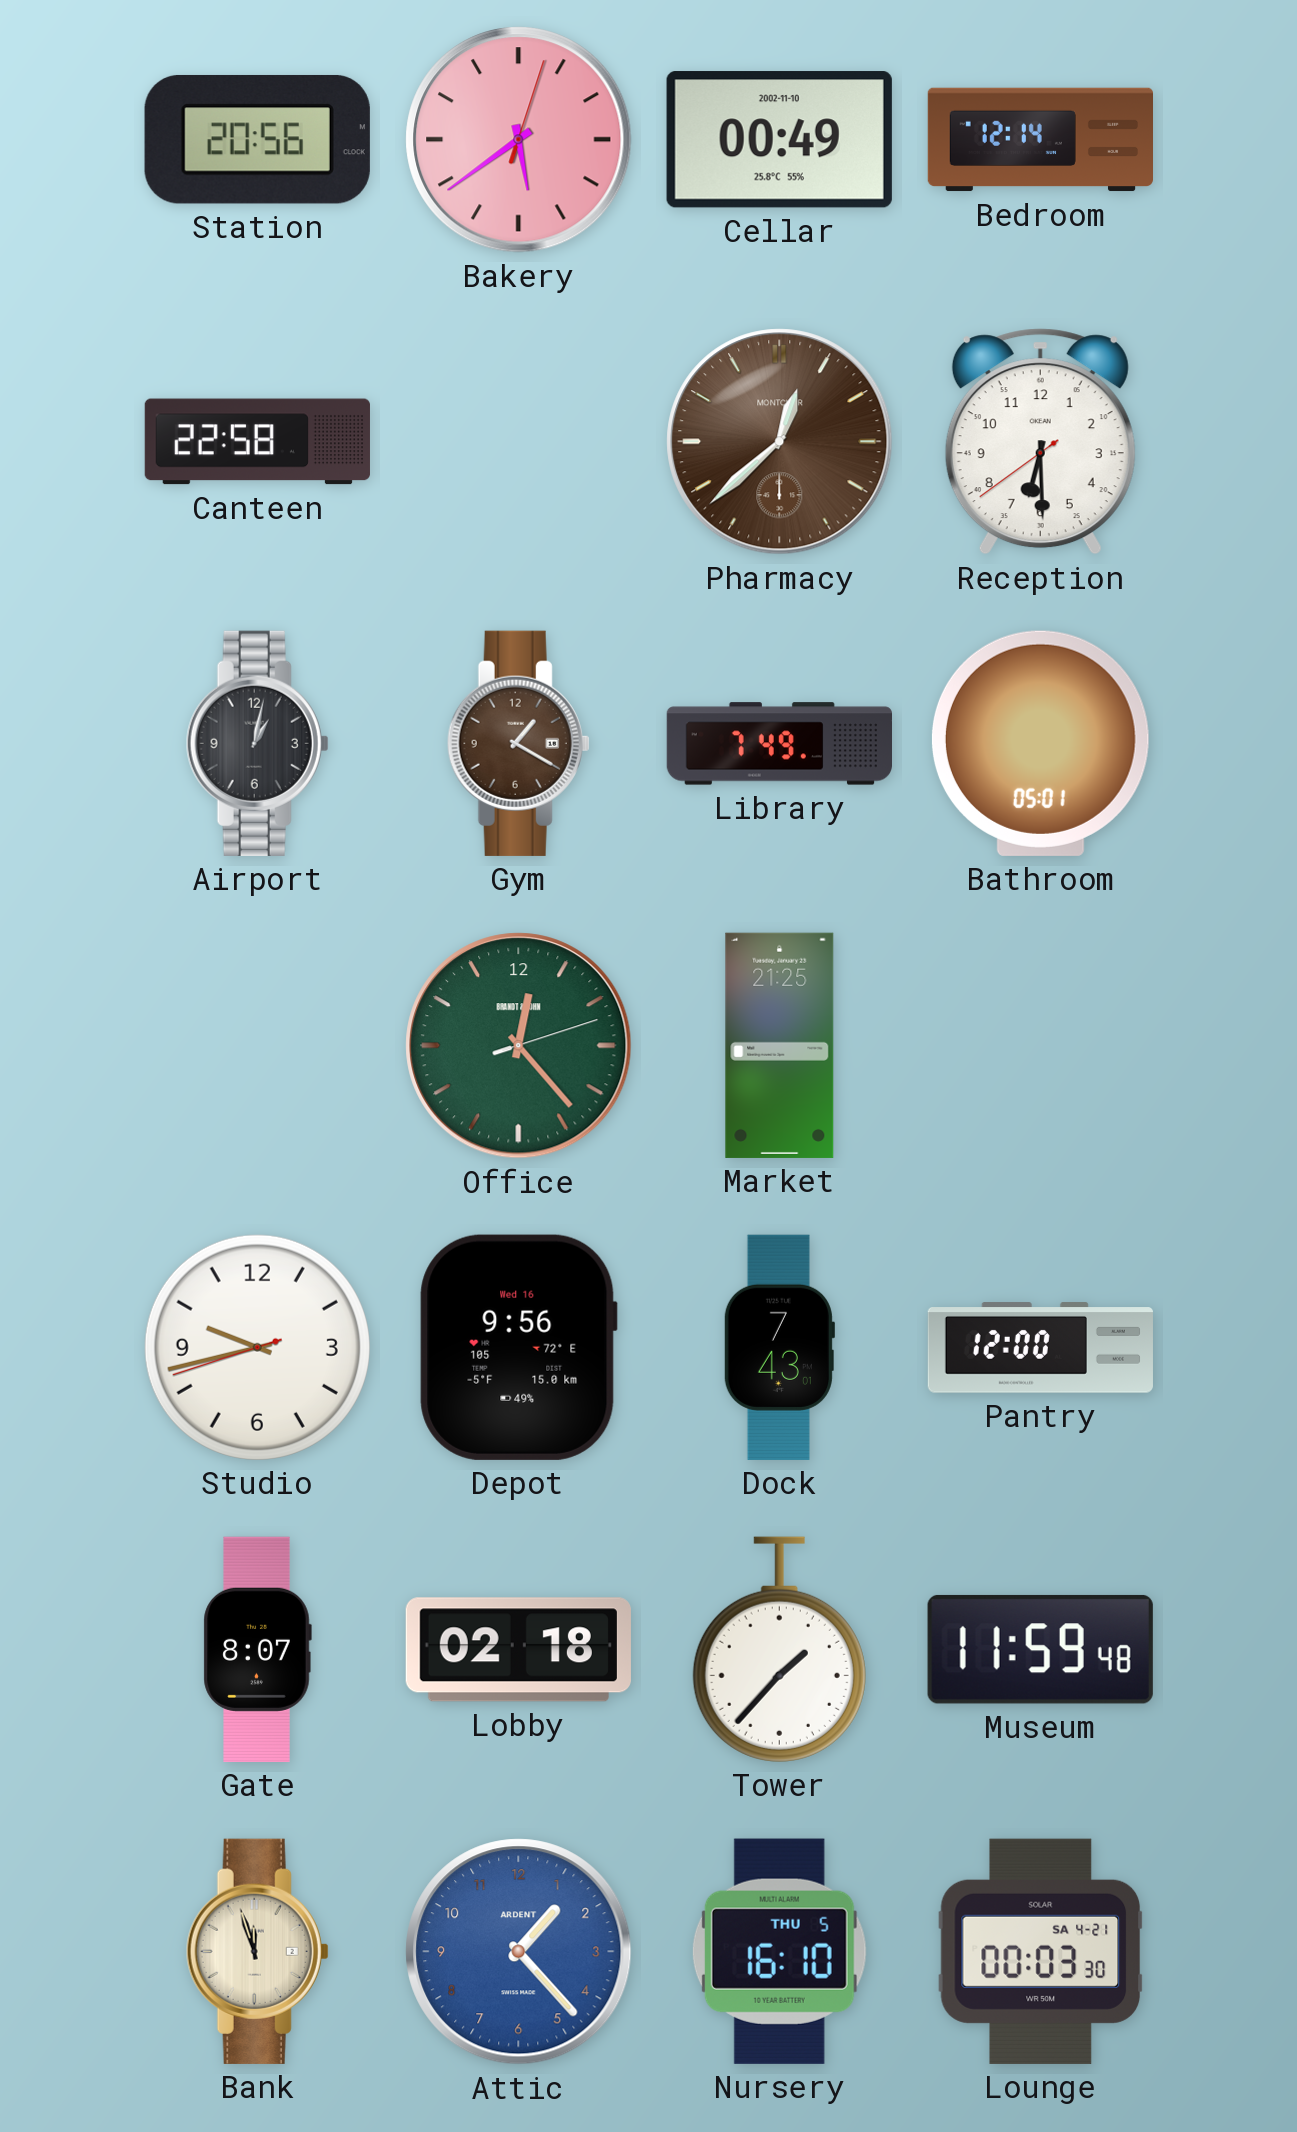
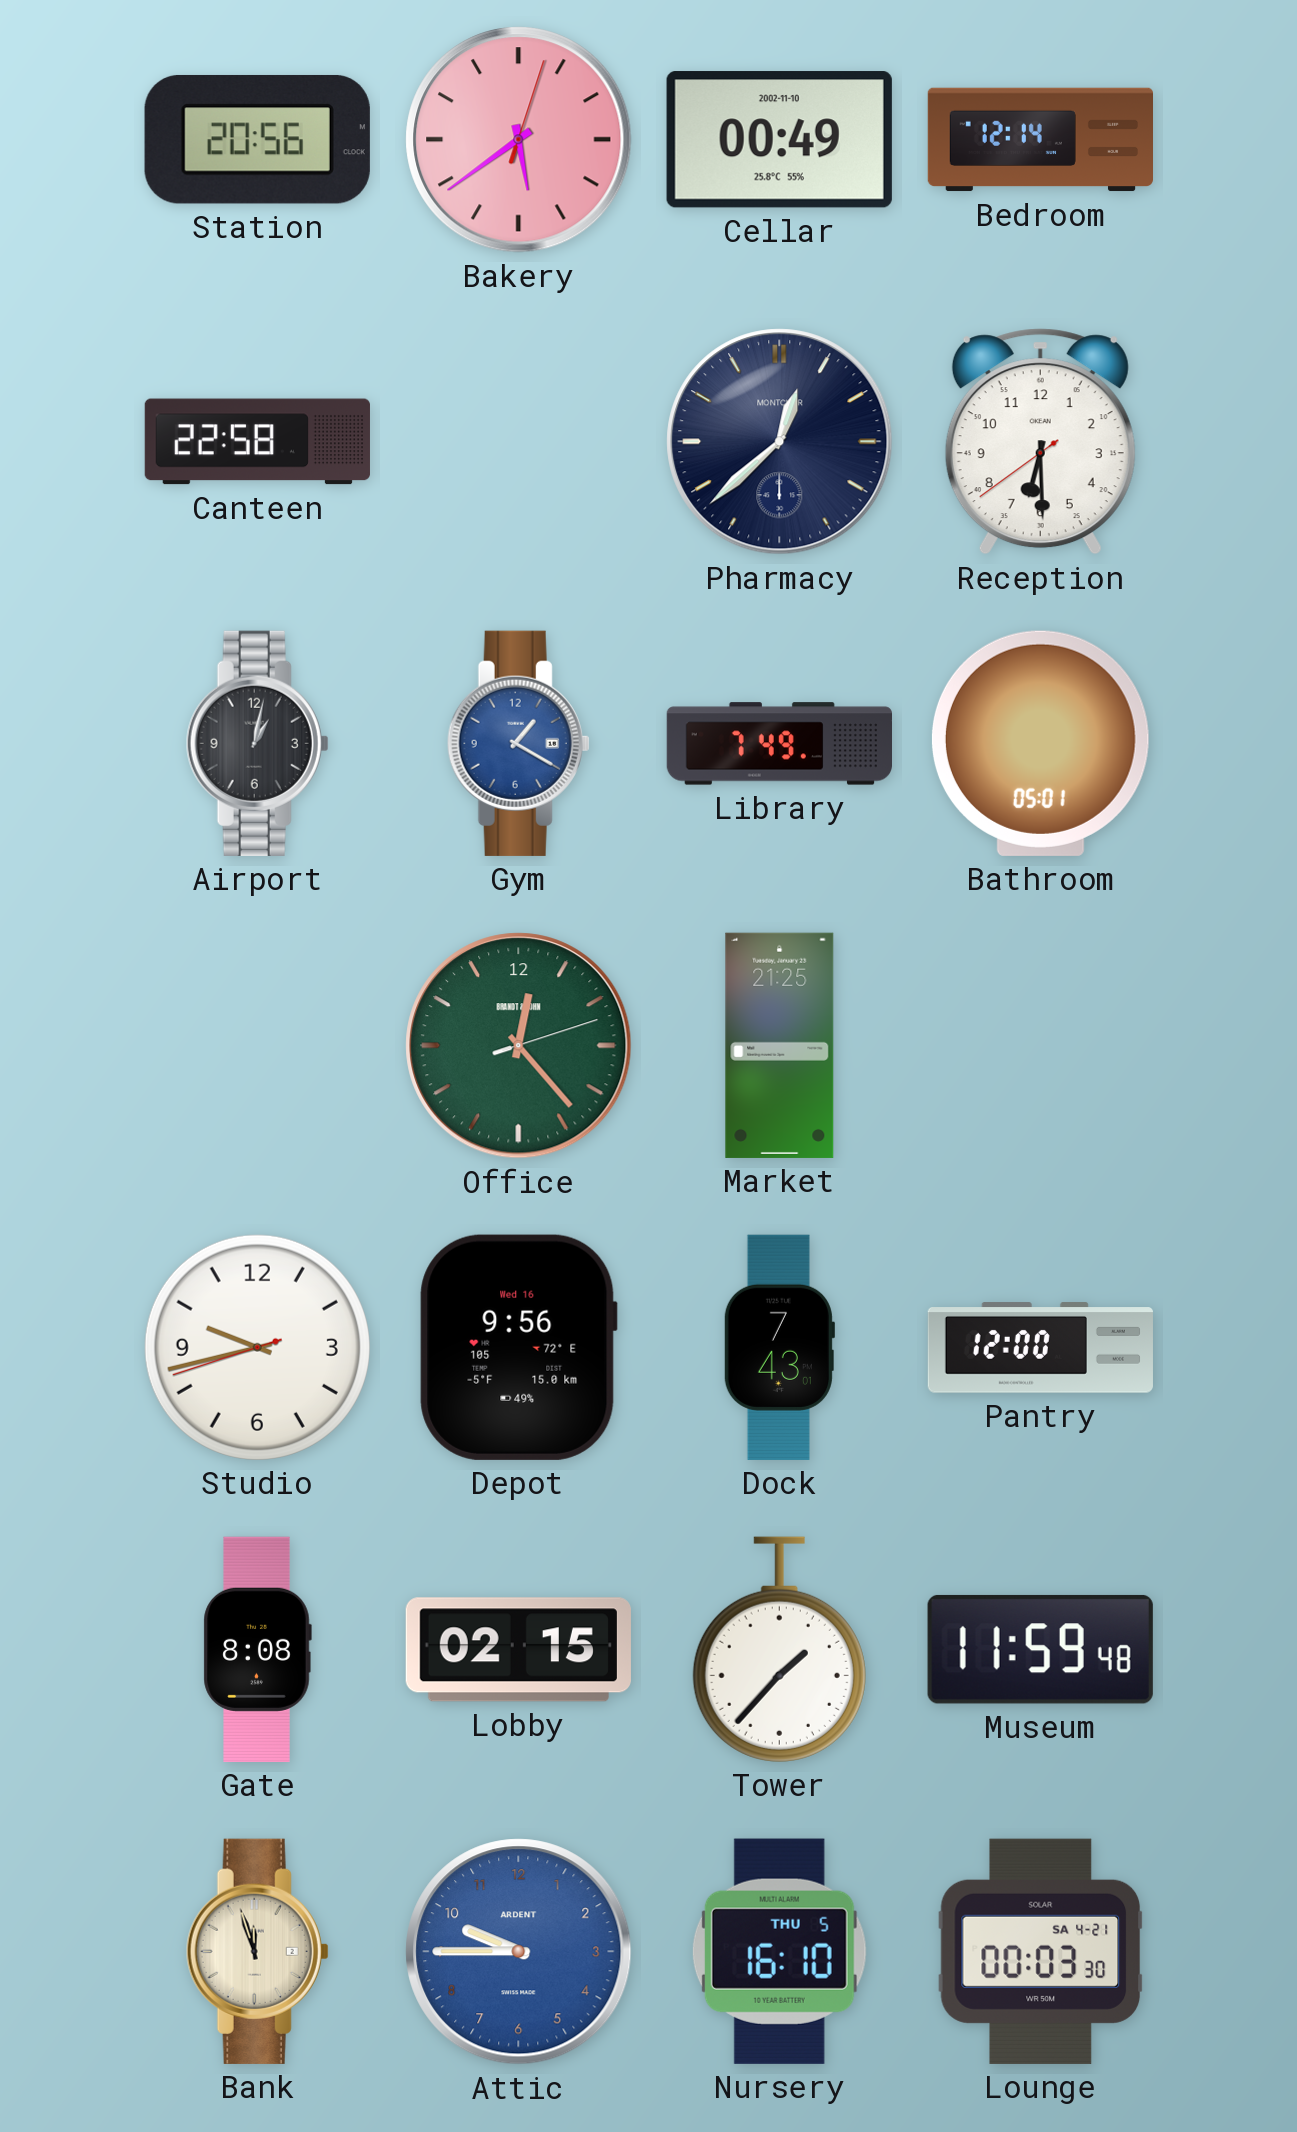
Pharmacy dial: brown -> navy (780, 442)
Gym dial: brown -> blue (518, 743)
Gate: 8:07 -> 8:08 (257, 1649)
Lobby: 02:18 -> 02:15 (518, 1650)
Attic: 1:23 -> 9:45 (519, 1952)
